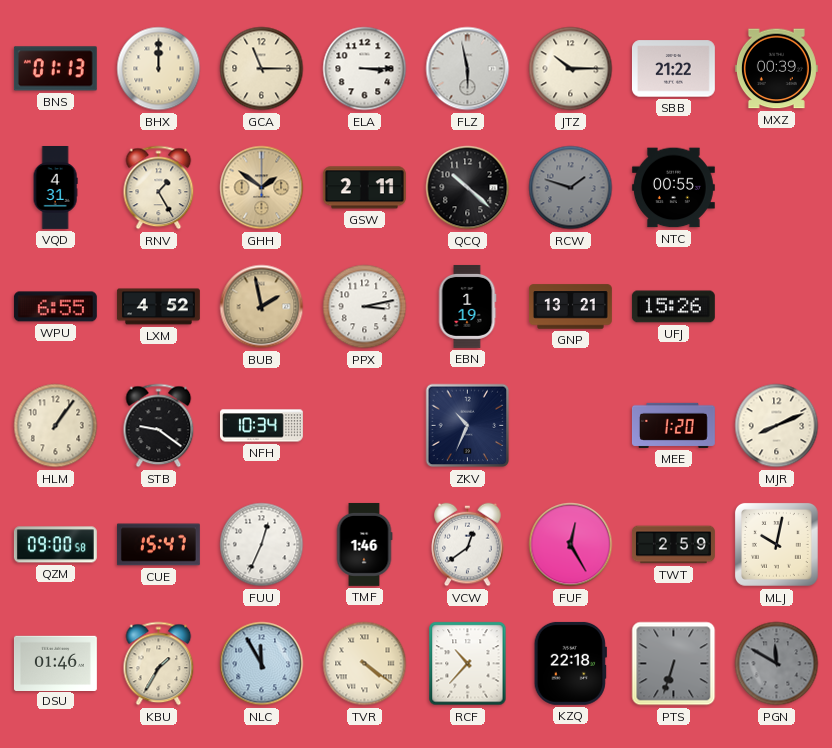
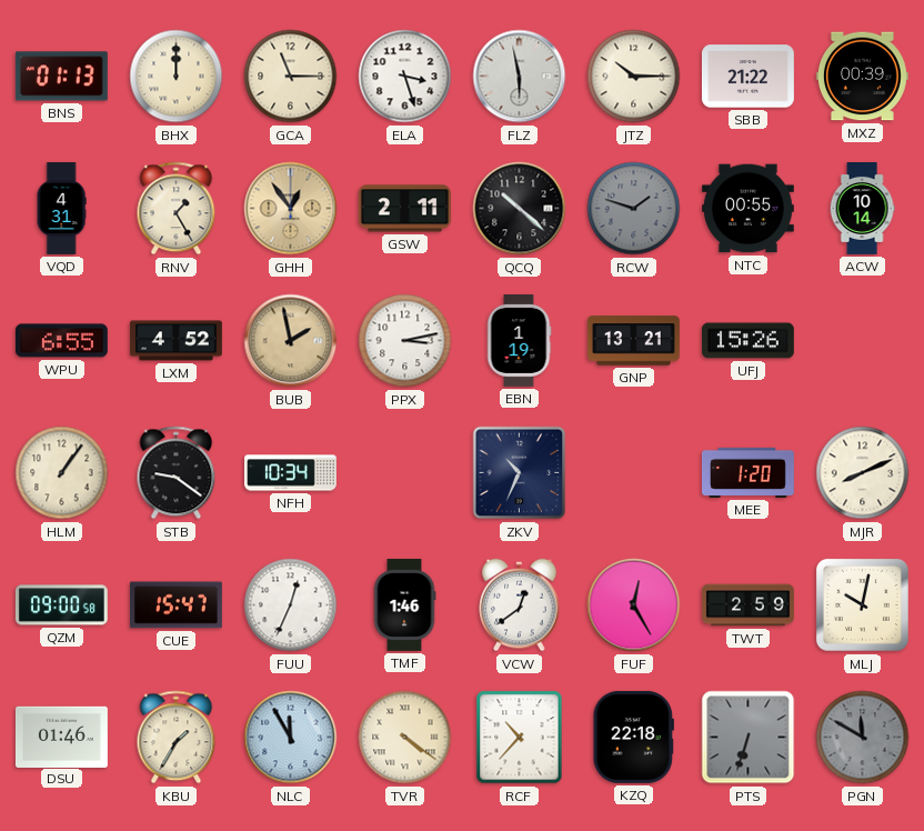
ELA: 3:15 -> 3:27 (405, 77)
GHH: 1:51 -> 12:54 (291, 209)
ACW: none -> 10:14 (862, 209)
